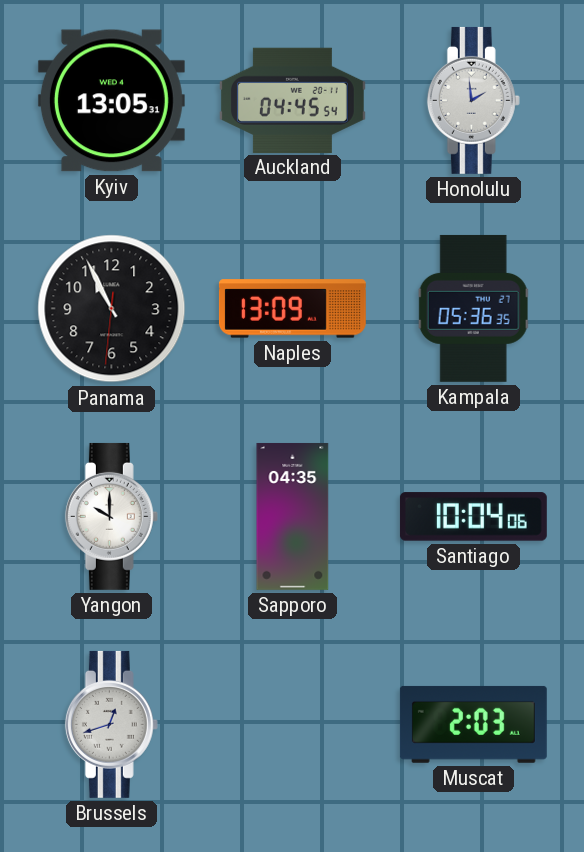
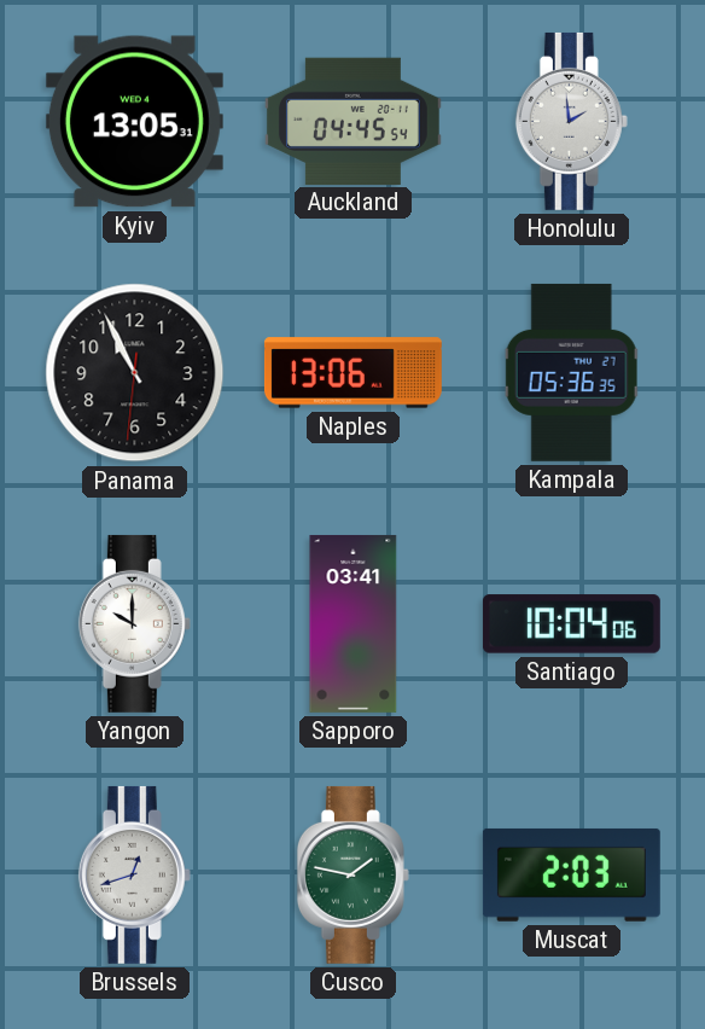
Naples: 13:09 -> 13:06 (353, 373)
Sapporo: 04:35 -> 03:41 (354, 623)
Cusco: none -> 1:47 (353, 874)
